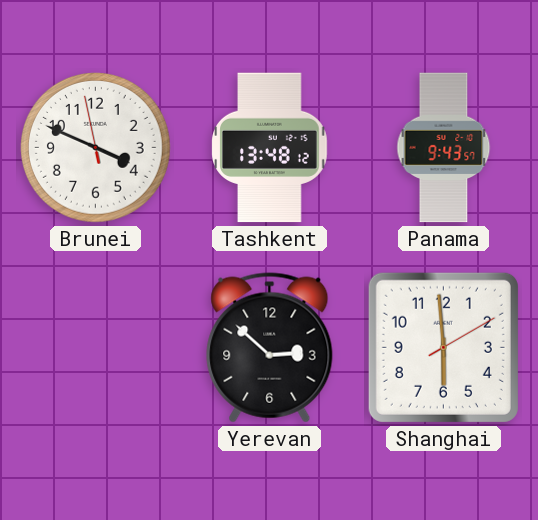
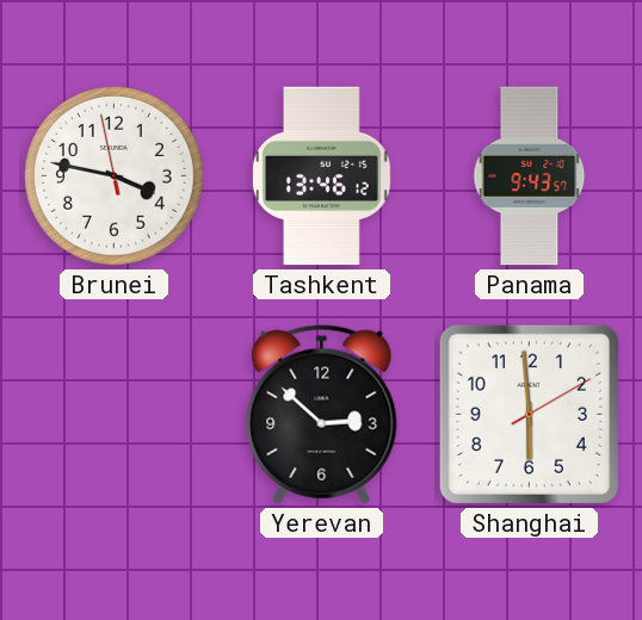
Brunei: 3:48 -> 3:46 (115, 176)
Tashkent: 13:48 -> 13:46 (322, 176)
